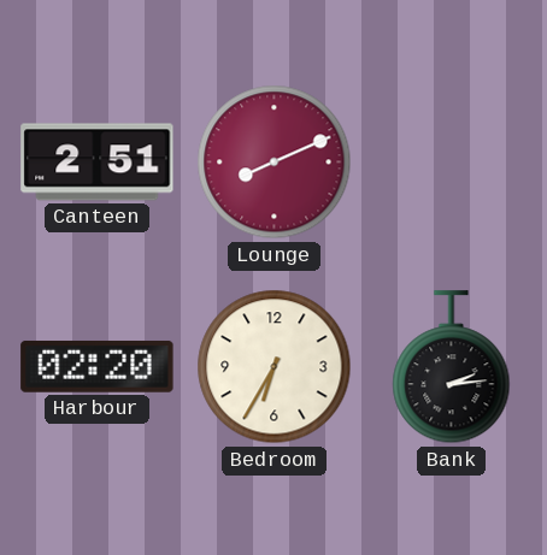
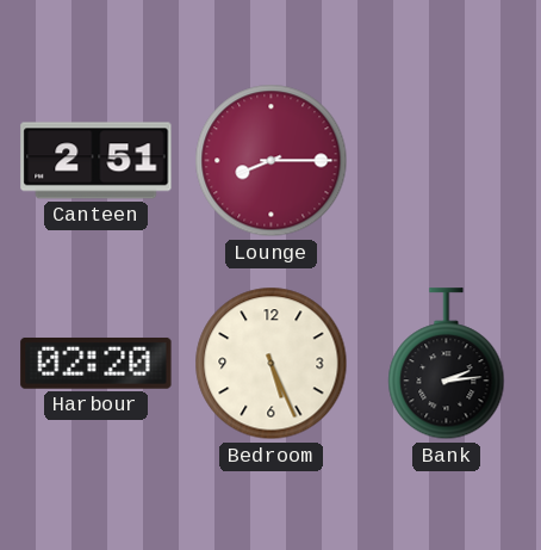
Lounge: 8:11 -> 8:15 (272, 161)
Bedroom: 6:35 -> 5:26 (272, 364)
